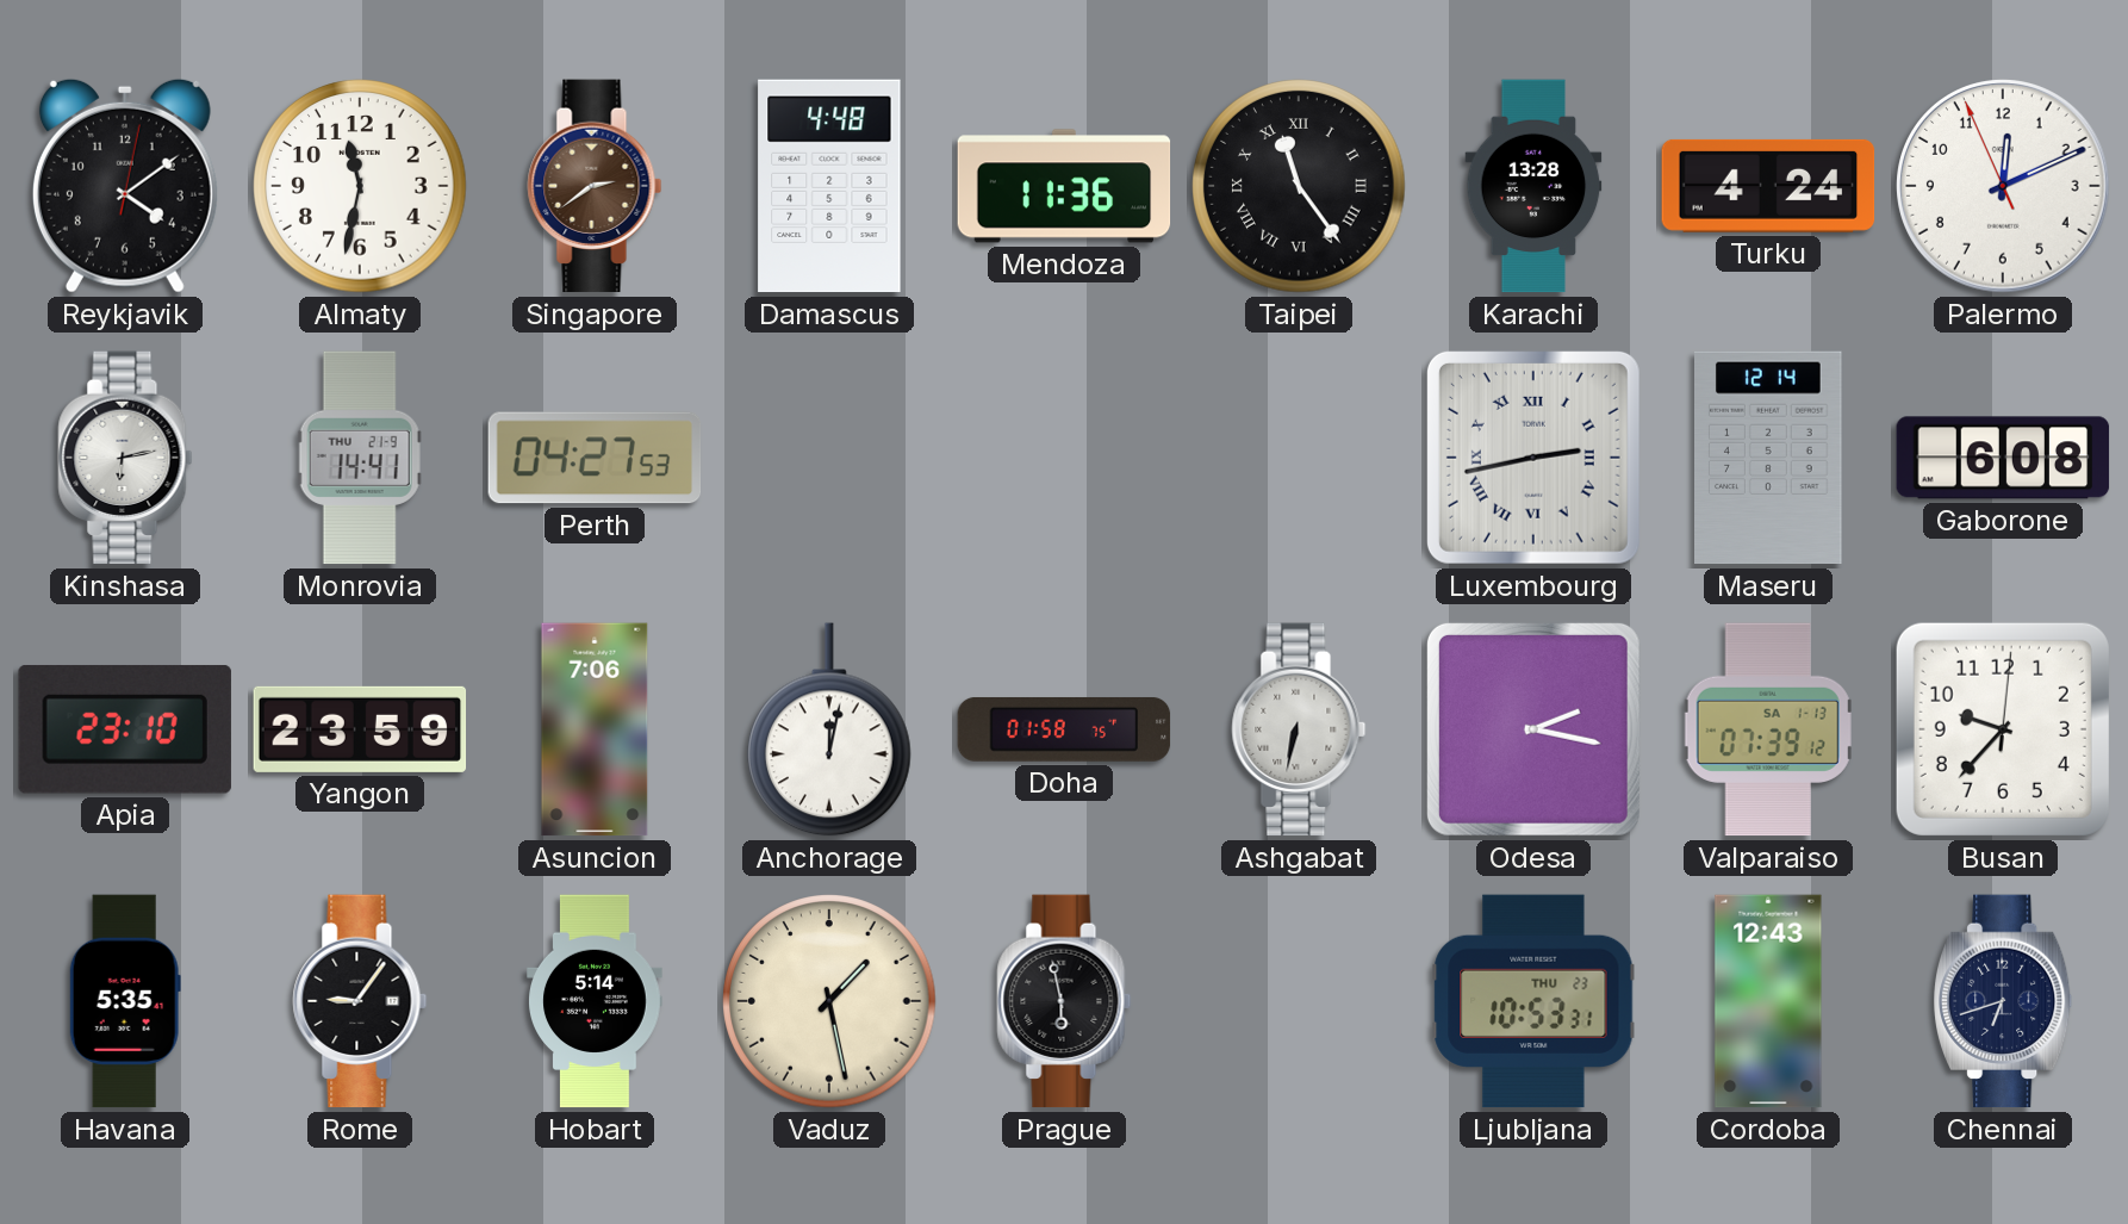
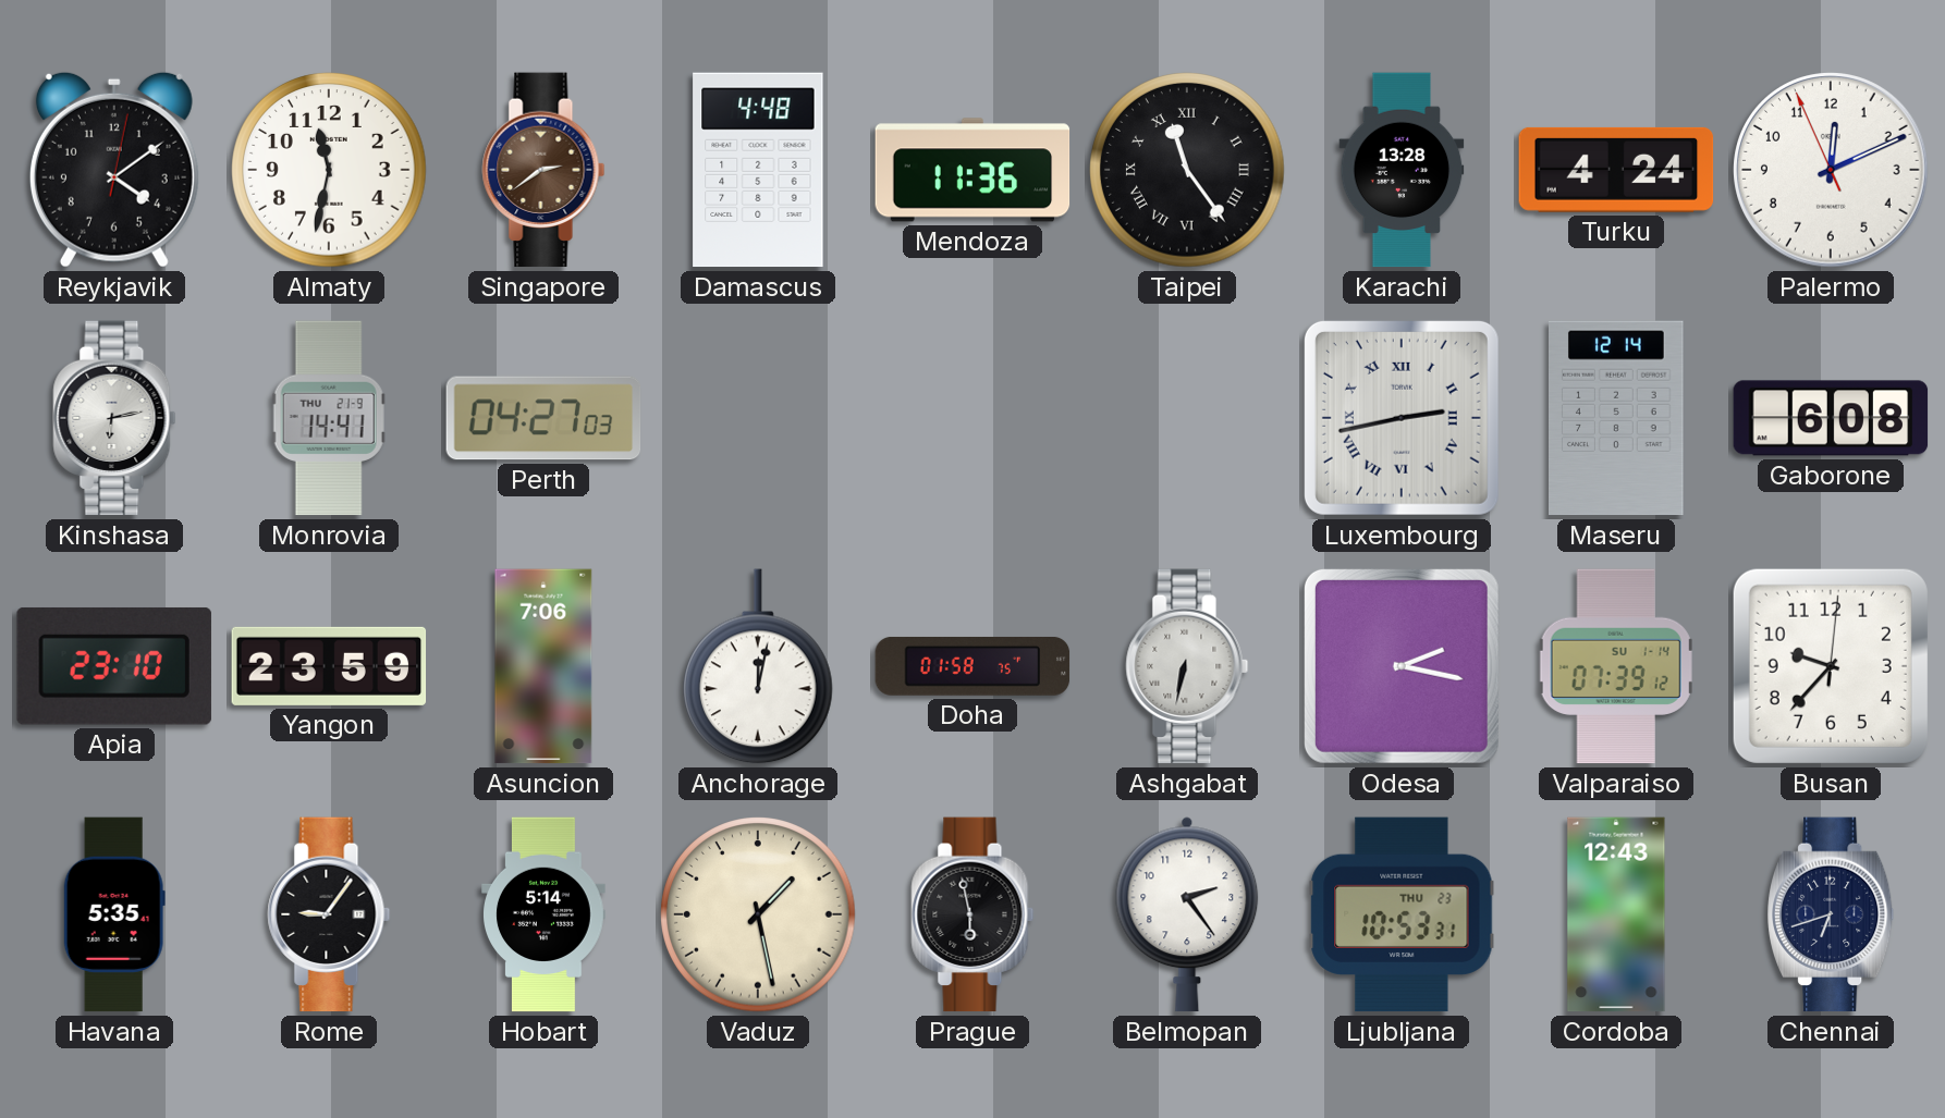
Perth: 04:27:53 -> 04:27:03 (543, 418)
Valparaiso date: SA 1-13 -> SU 1-14 (1616, 666)
Belmopan: none -> 2:24 (1187, 914)
